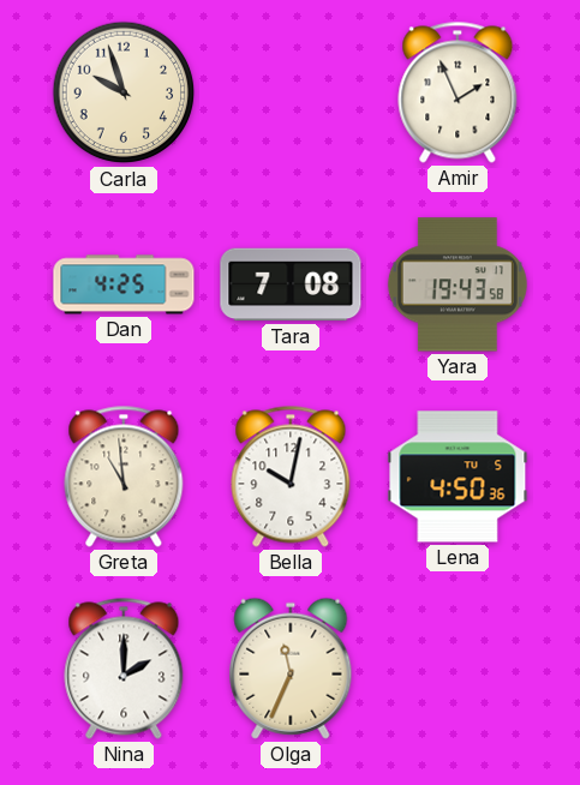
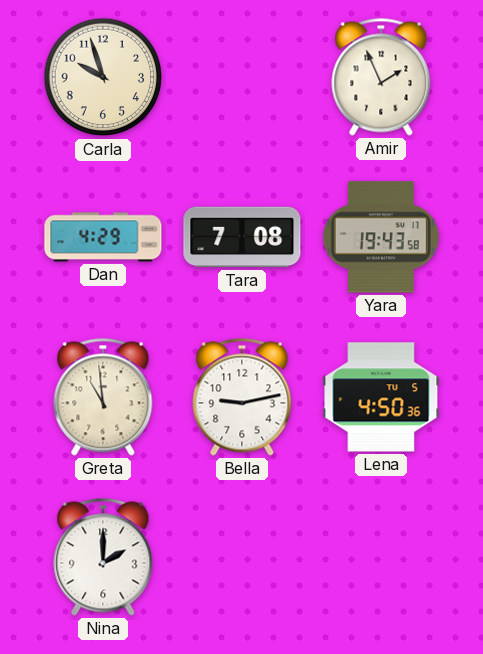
Dan: 4:25 -> 4:29 (103, 237)
Bella: 10:02 -> 9:13 (242, 397)
Olga: 11:34 -> none (291, 669)
